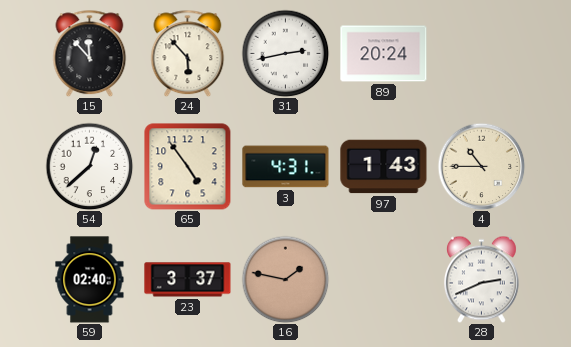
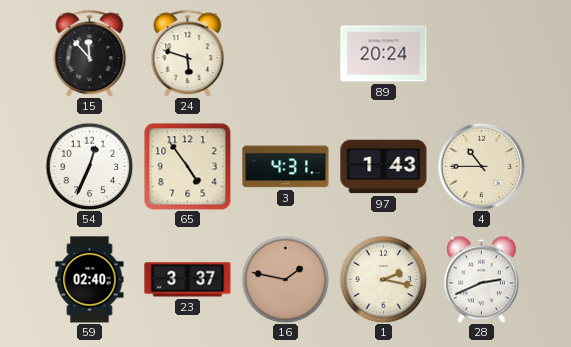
24: 5:53 -> 5:48 (188, 53)
31: 2:43 -> none (285, 53)
54: 12:38 -> 12:34 (89, 166)
1: none -> 2:17 (383, 279)
